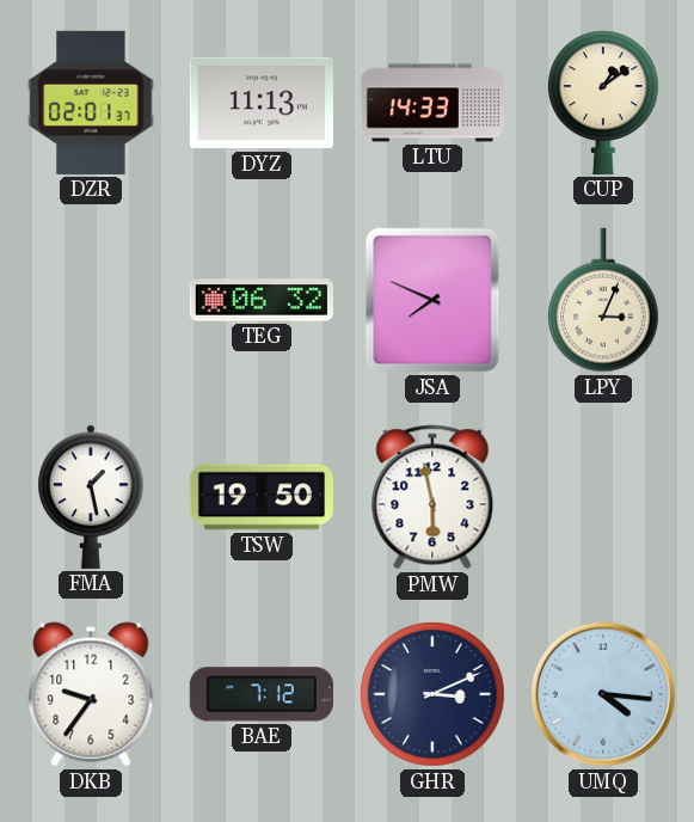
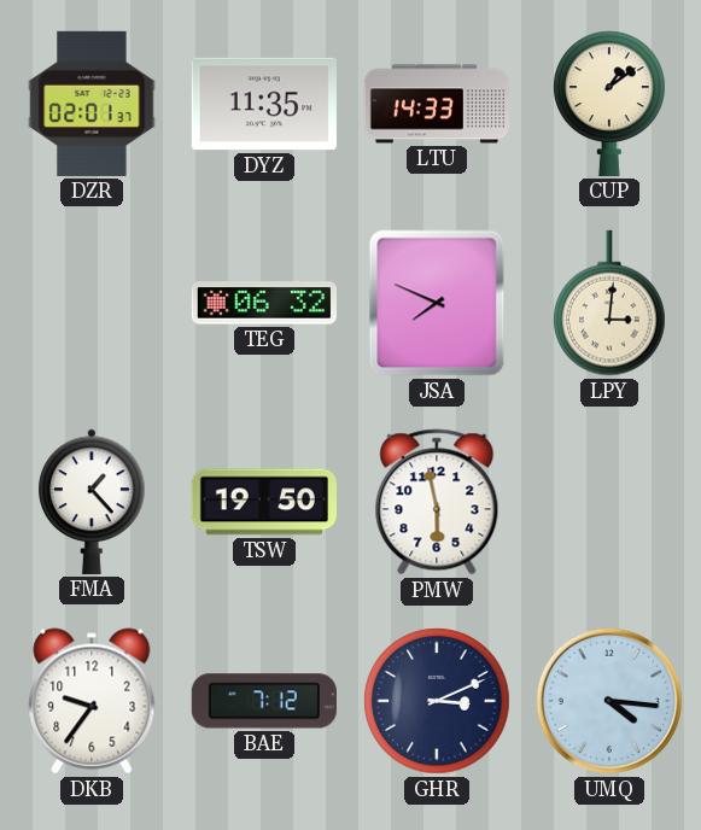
DYZ: 11:13 -> 11:35 (264, 104)
LPY: 3:04 -> 3:01 (611, 303)
FMA: 1:28 -> 1:23 (92, 502)
